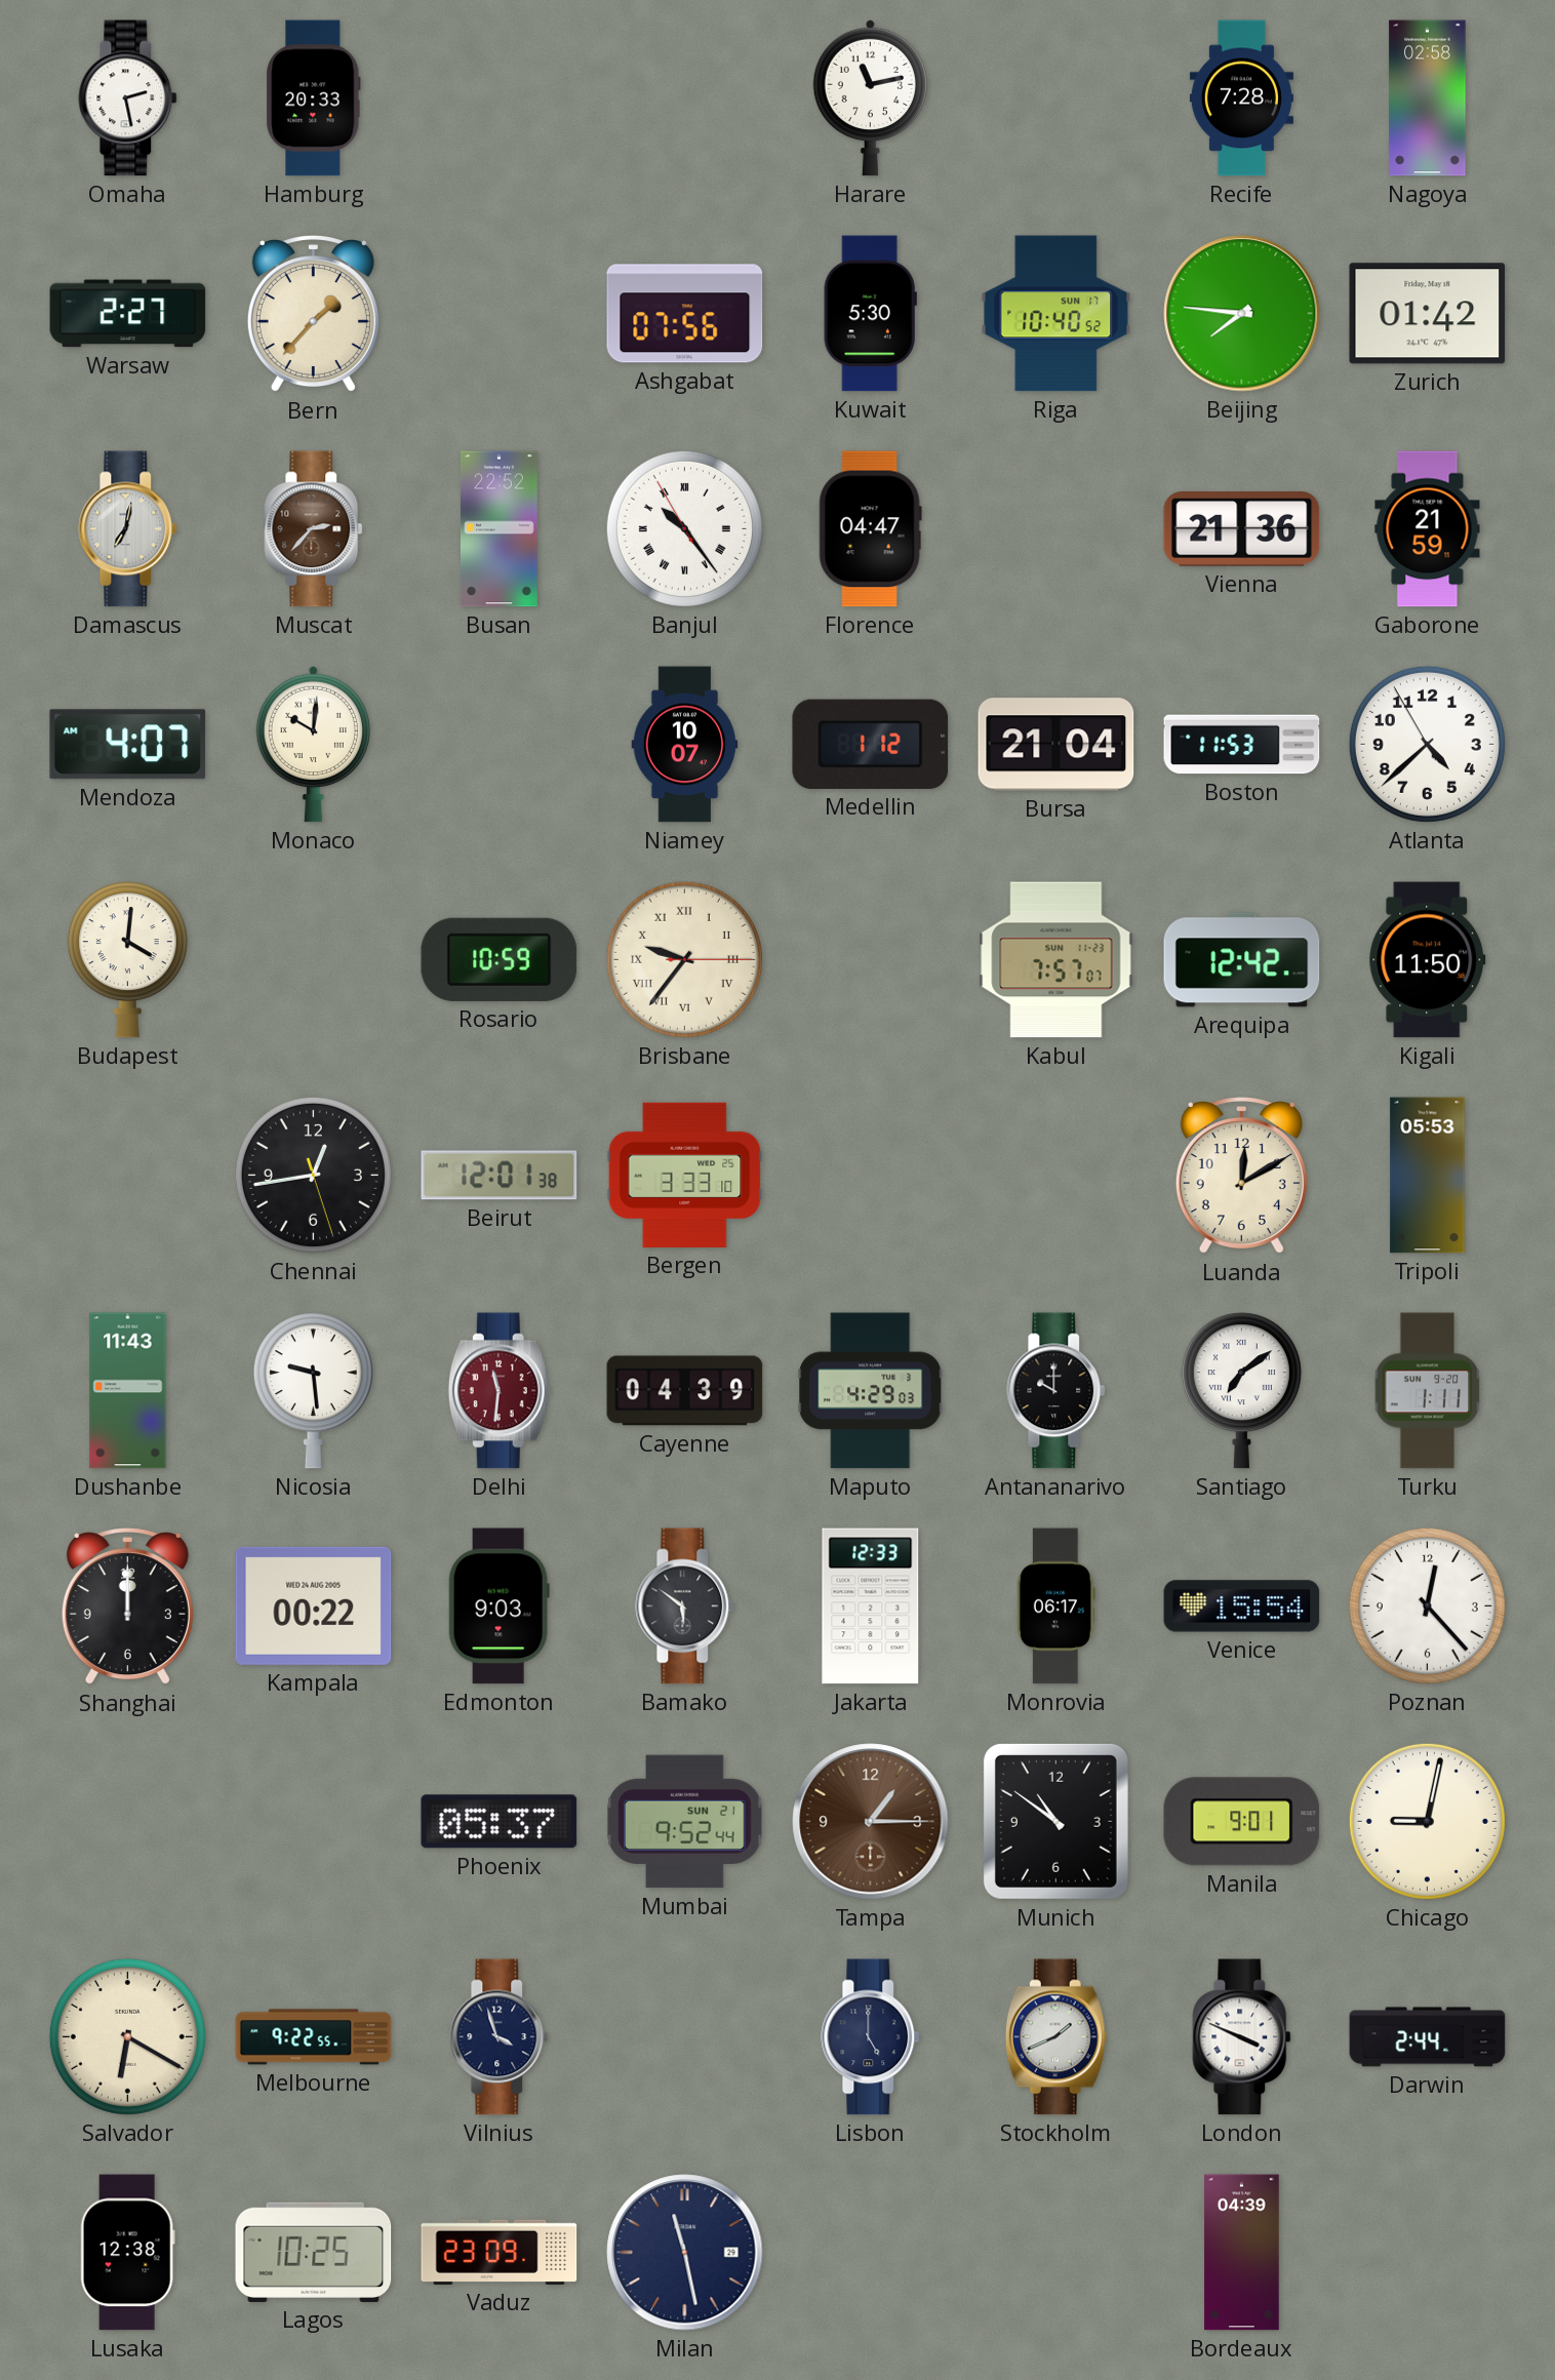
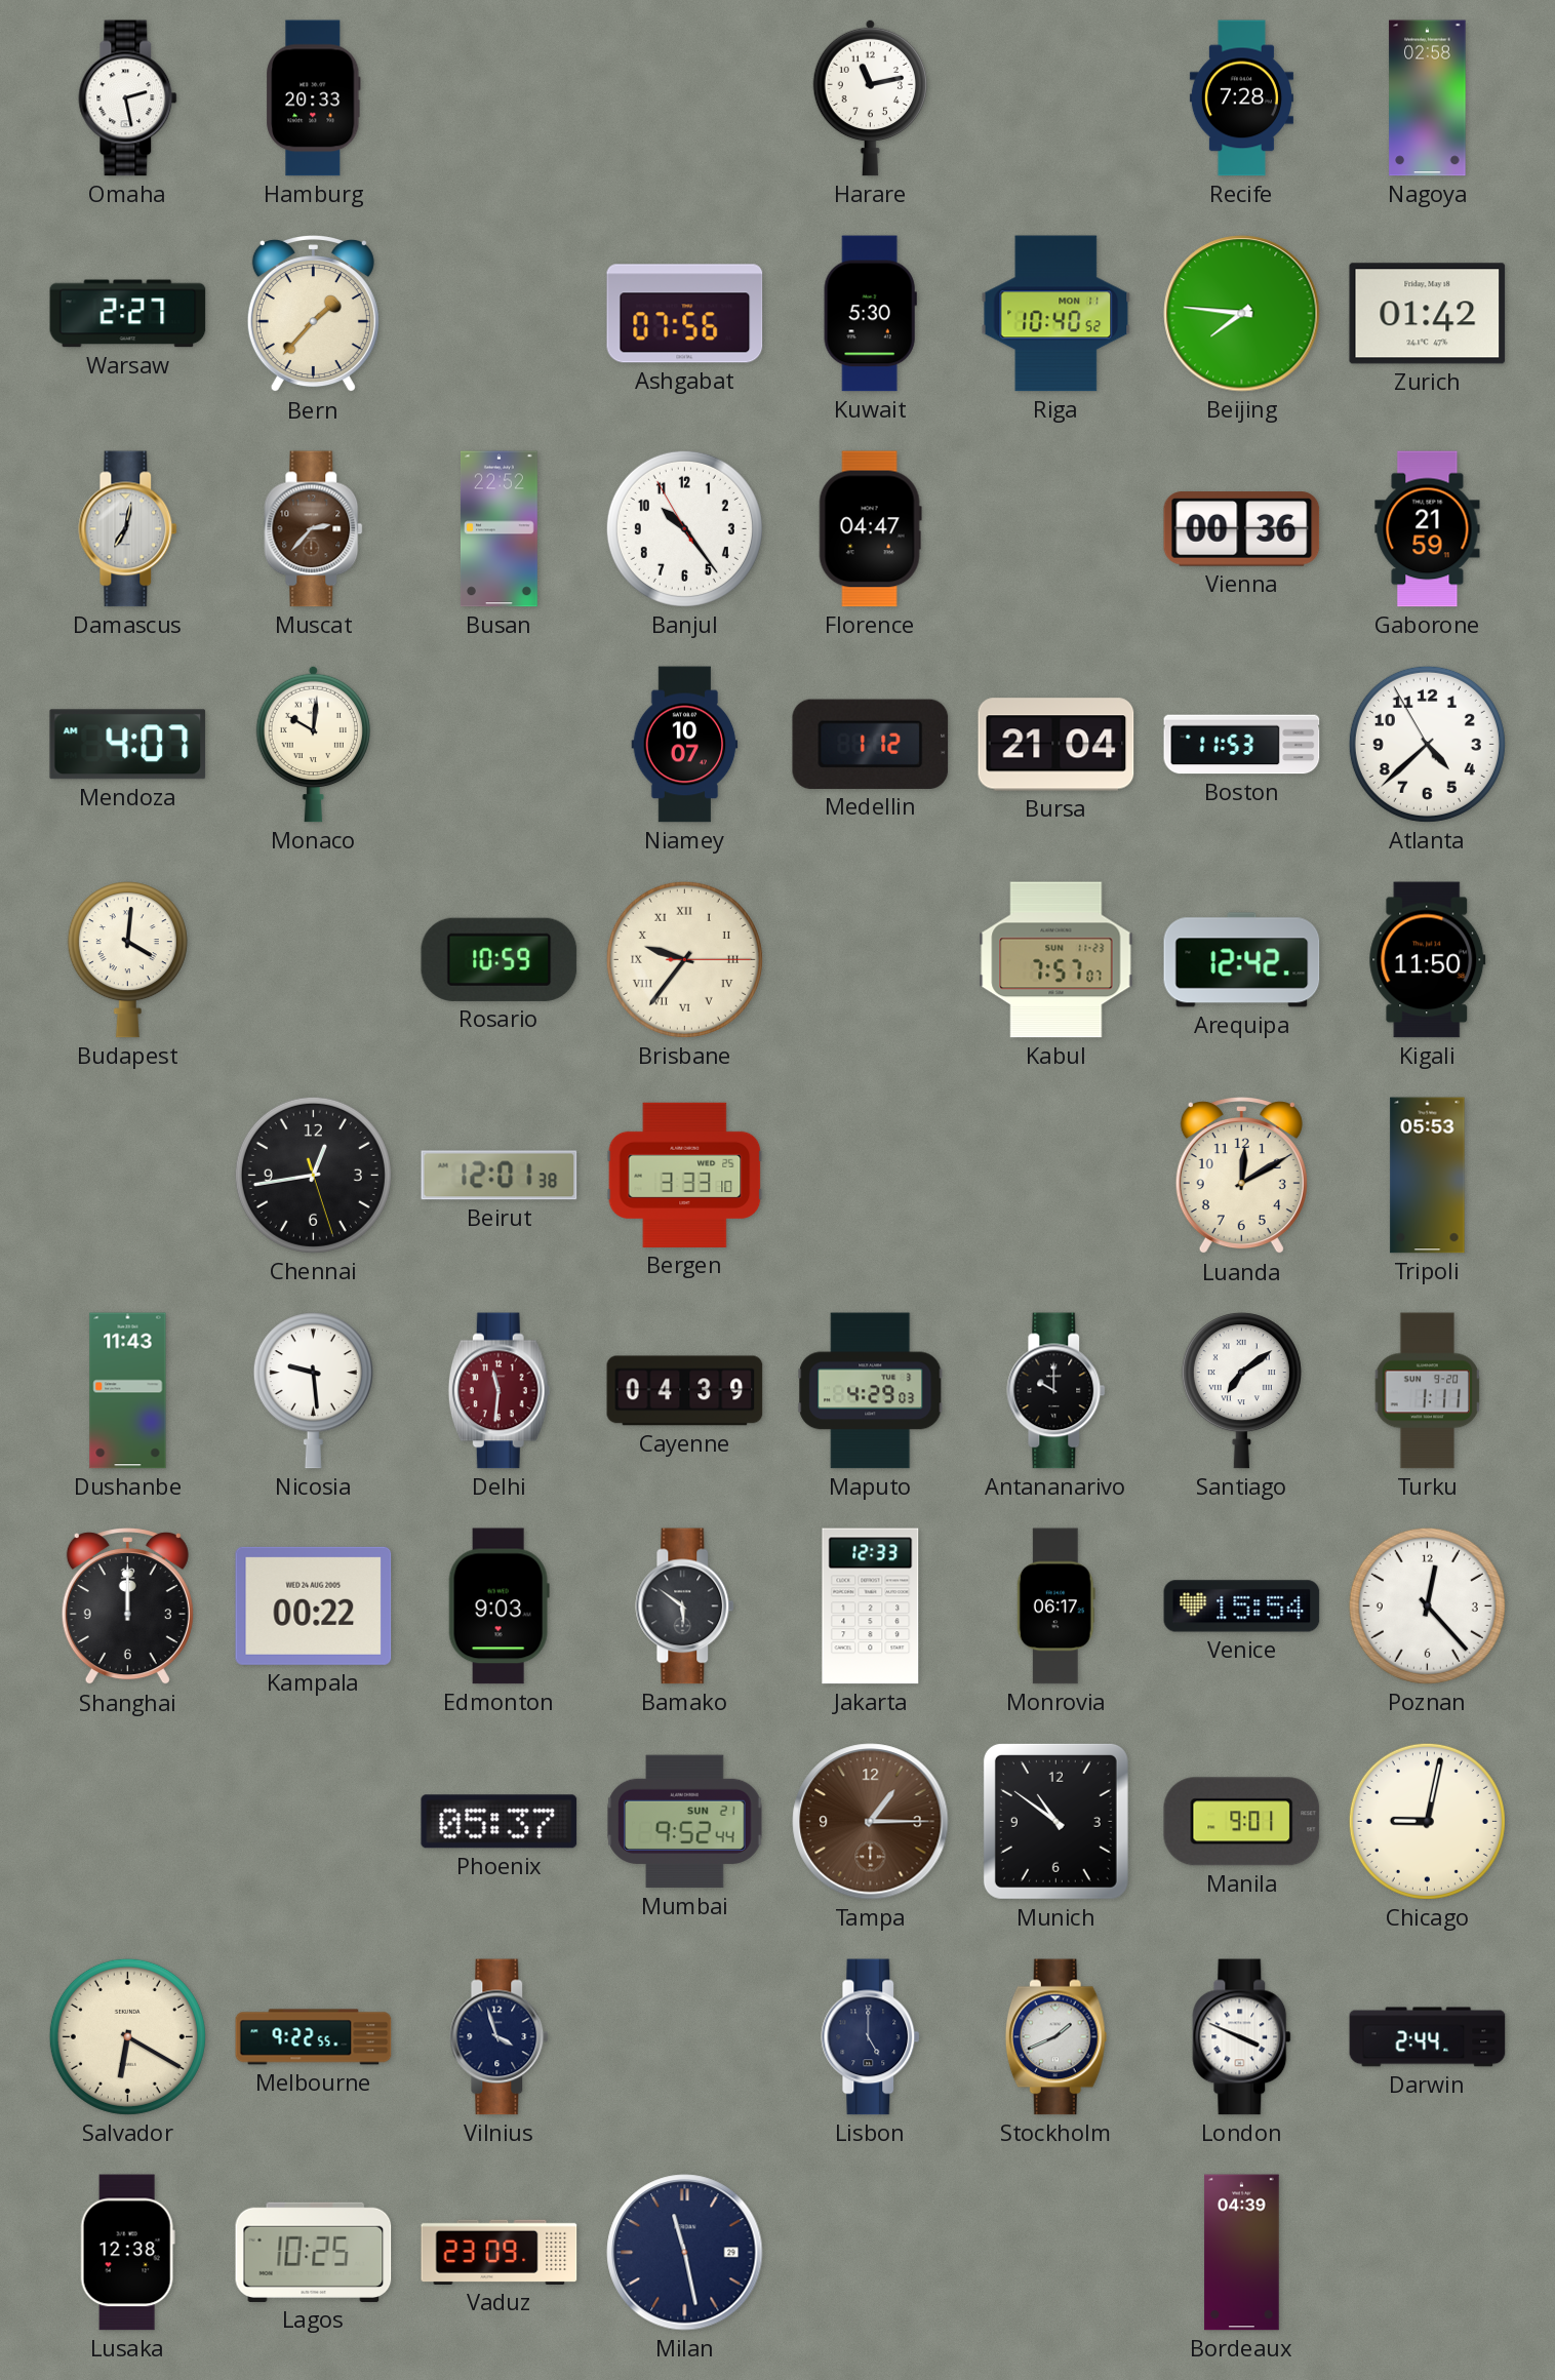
Riga date: SUN 17 -> MON 11 (1056, 314)
Banjul numerals: Roman -> Arabic (684, 528)
Vienna: 21:36 -> 00:36 (1242, 529)
